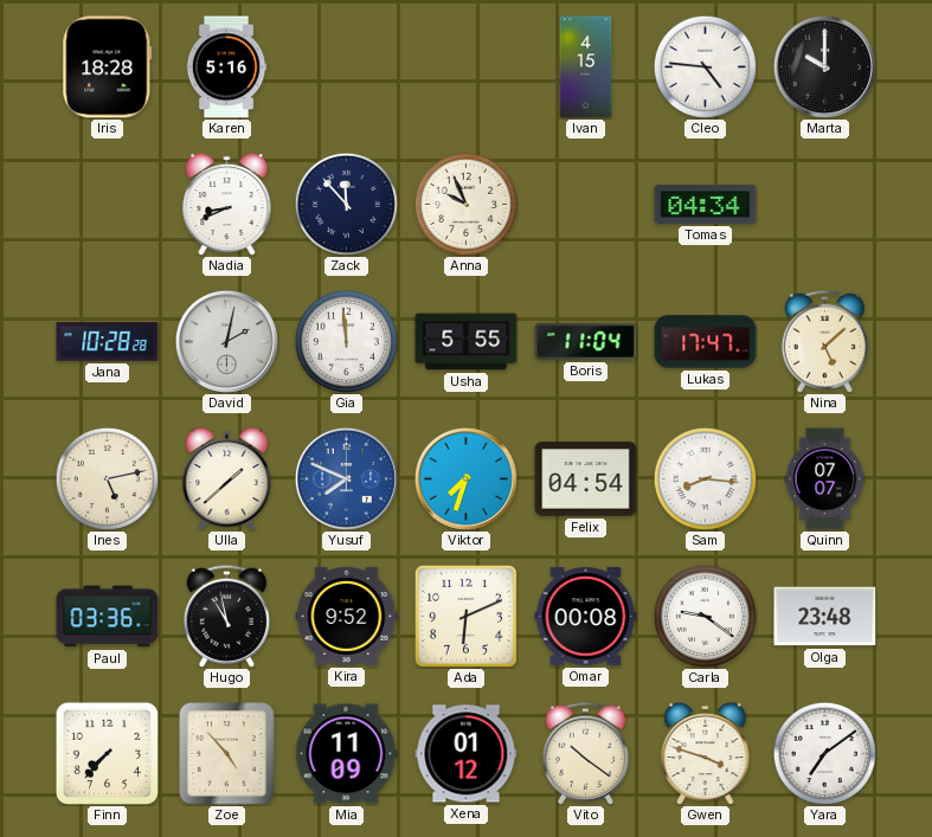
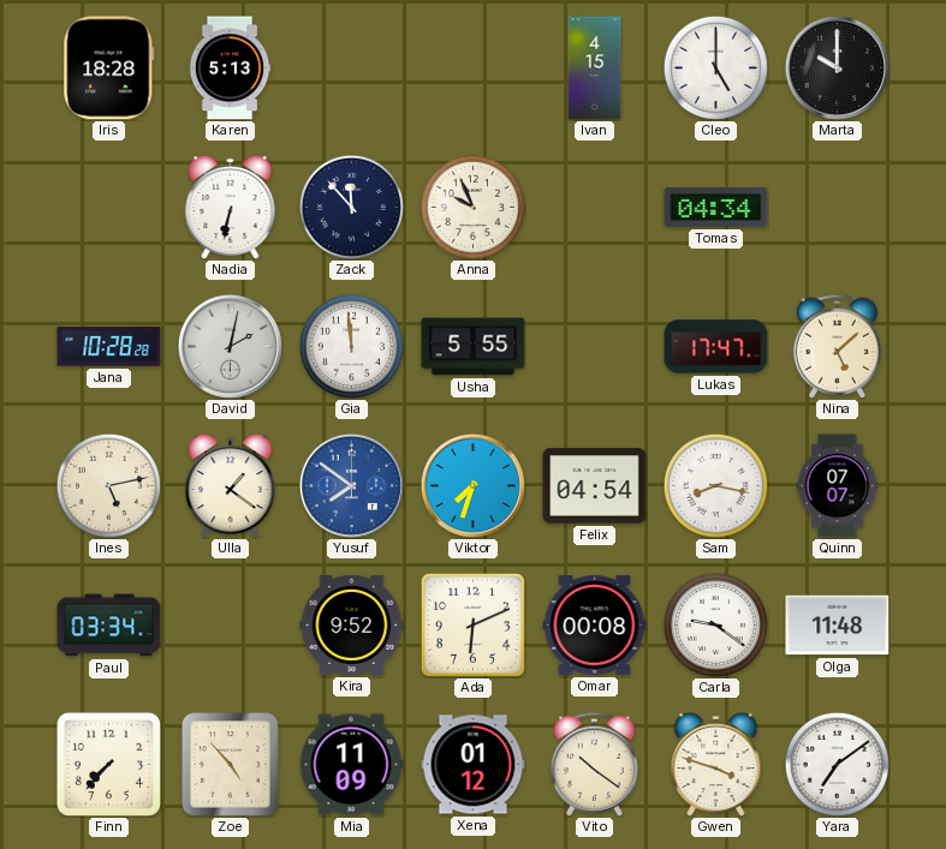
Karen: 5:16 -> 5:13 (230, 68)
Cleo: 4:46 -> 5:00 (715, 67)
Nadia: 8:41 -> 6:32 (231, 207)
Boris: 11:04 -> none (586, 341)
Ulla: 1:38 -> 1:21 (231, 485)
Yusuf: 7:49 -> 7:51 (351, 485)
Sam: 8:16 -> 8:17 (715, 485)
Paul: 03:36 -> 03:34 (109, 626)
Hugo: 10:58 -> none (226, 616)
Olga: 23:48 -> 11:48 (838, 626)
